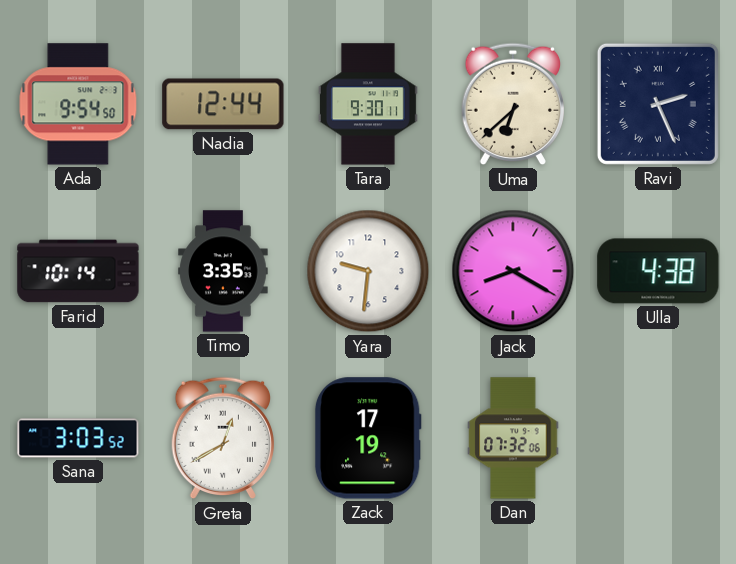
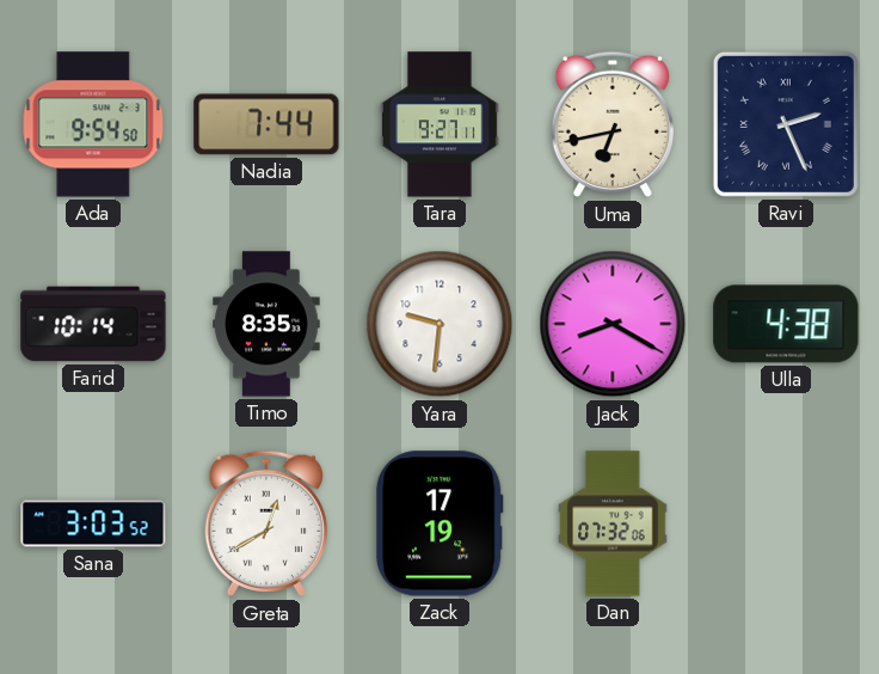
Nadia: 12:44 -> 7:44 (266, 124)
Tara: 9:30 -> 9:27 (439, 124)
Uma: 6:38 -> 6:43 (613, 124)
Timo: 3:35 -> 8:35 (266, 324)
